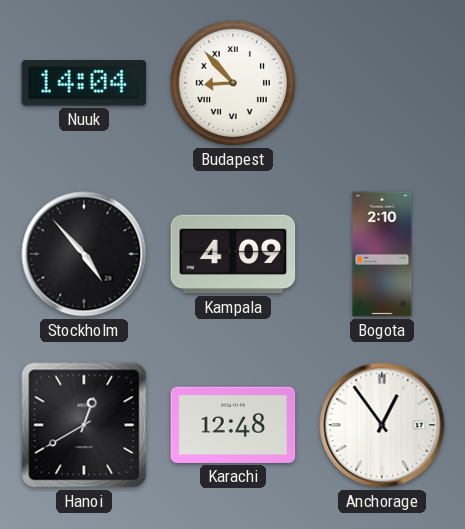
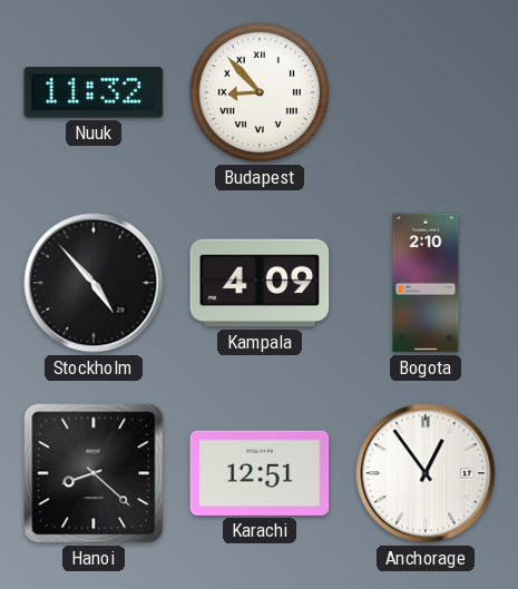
Nuuk: 14:04 -> 11:32 (94, 92)
Hanoi: 12:40 -> 8:22 (94, 473)
Karachi: 12:48 -> 12:51 (260, 473)
